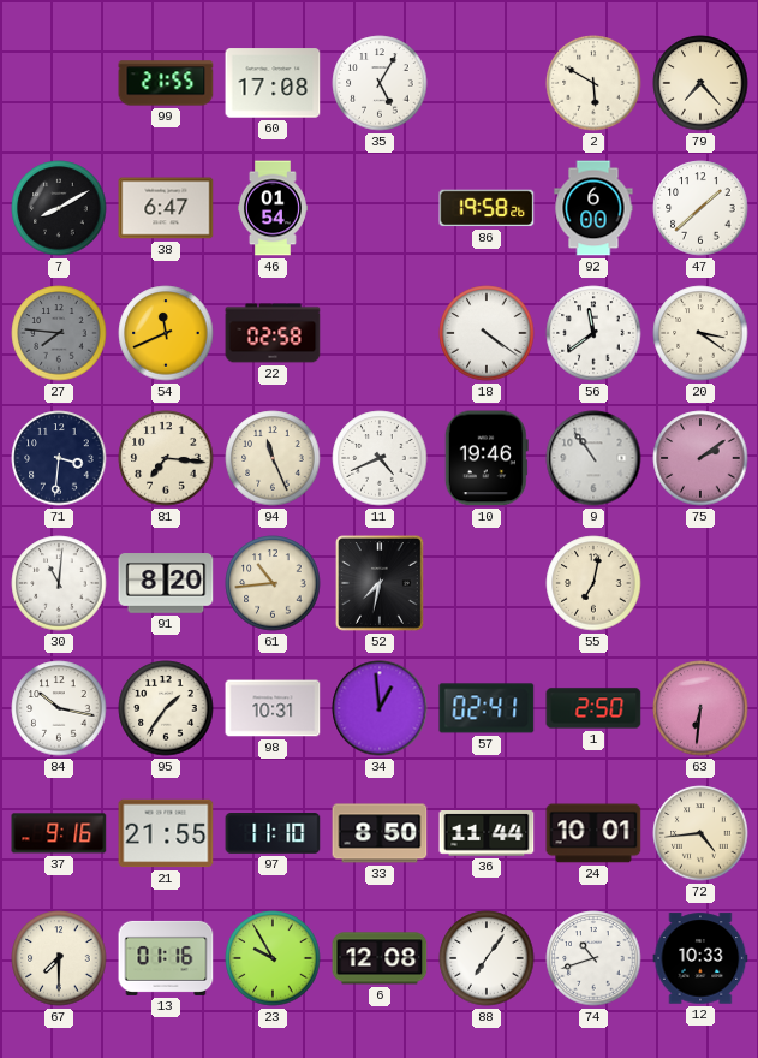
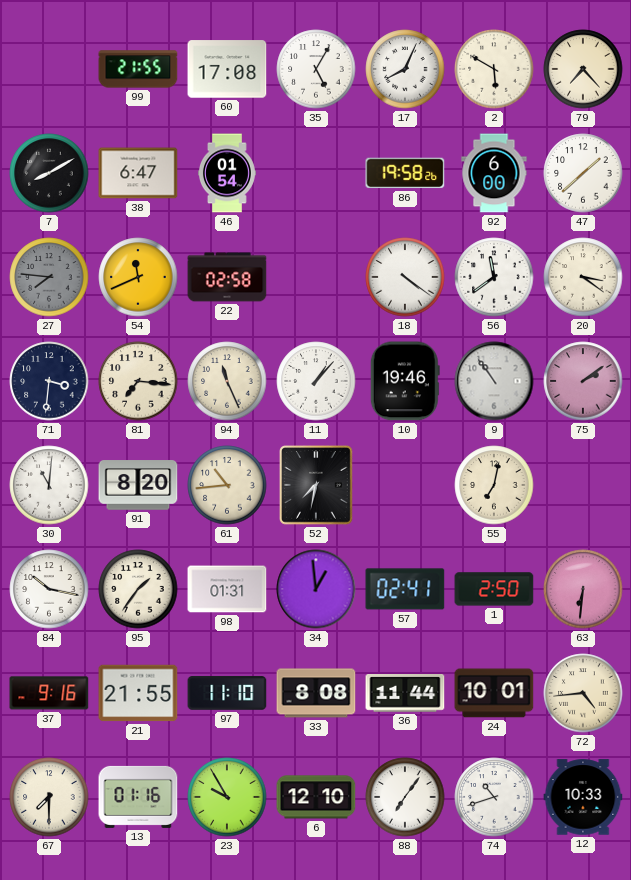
17: none -> 8:04 (405, 69)
11: 4:41 -> 1:07 (316, 381)
98: 10:31 -> 01:31 (227, 589)
33: 8:50 -> 8:08 (316, 693)
6: 12:08 -> 12:10 (316, 797)
